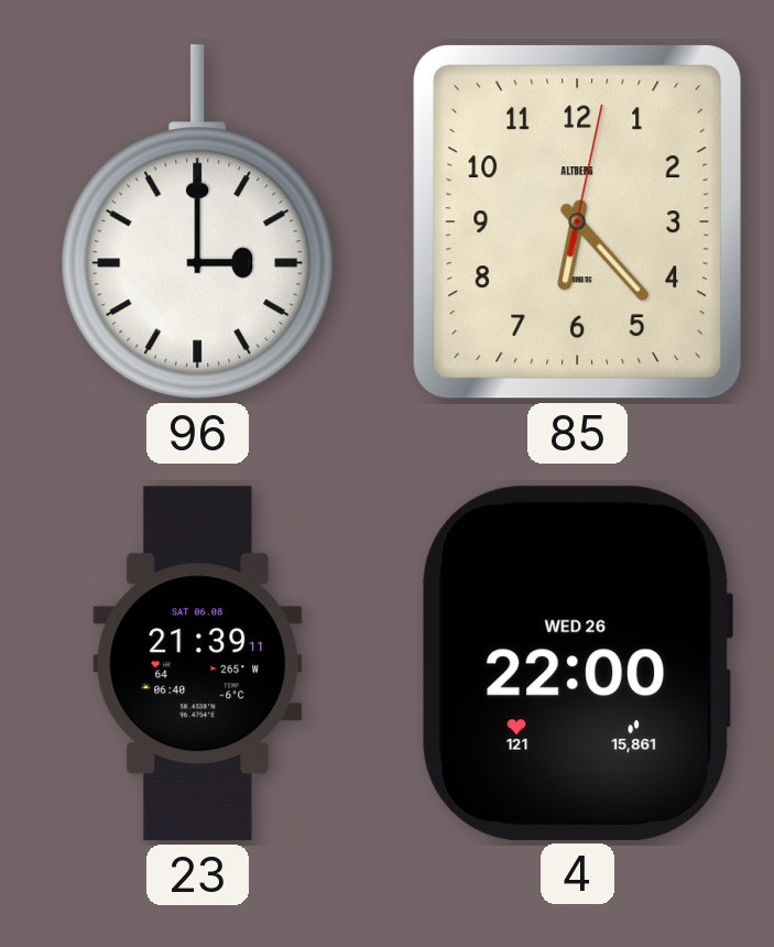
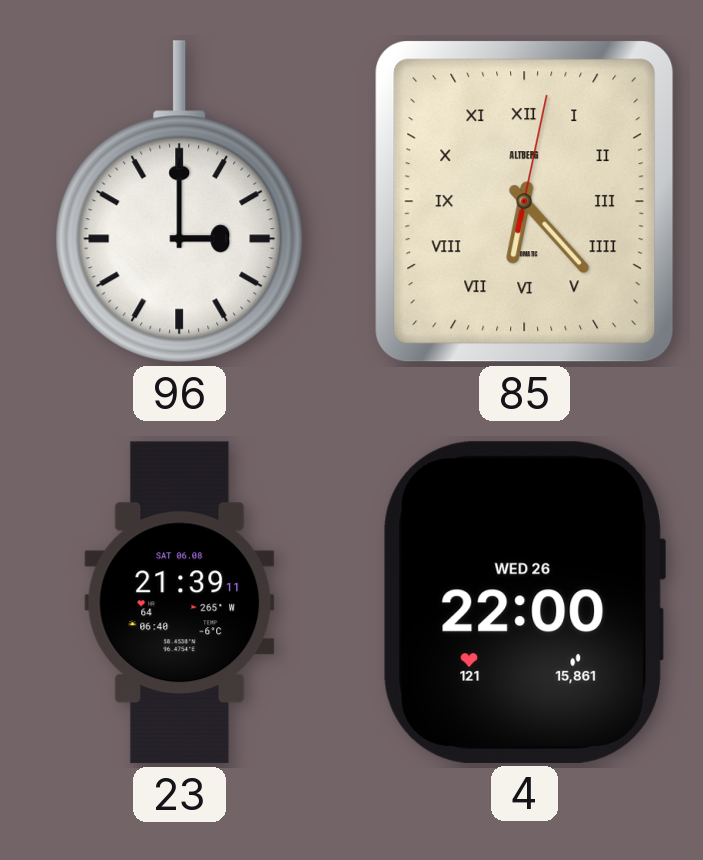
85 numerals: Arabic -> Roman (525, 202)
